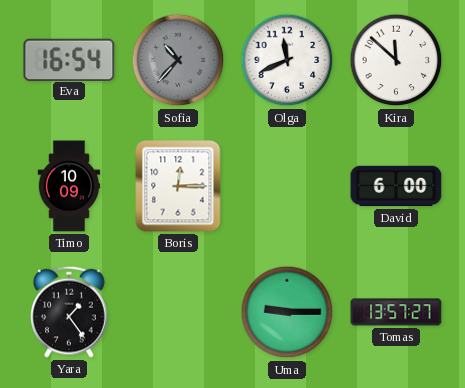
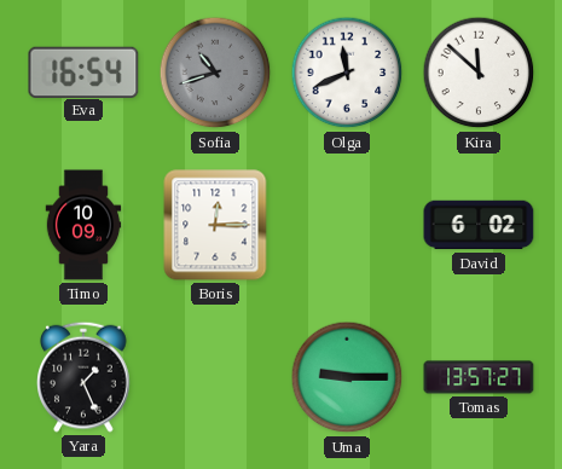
Sofia: 10:37 -> 10:42 (215, 73)
David: 6:00 -> 6:02 (479, 225)
Yara: 1:24 -> 1:26 (83, 377)
